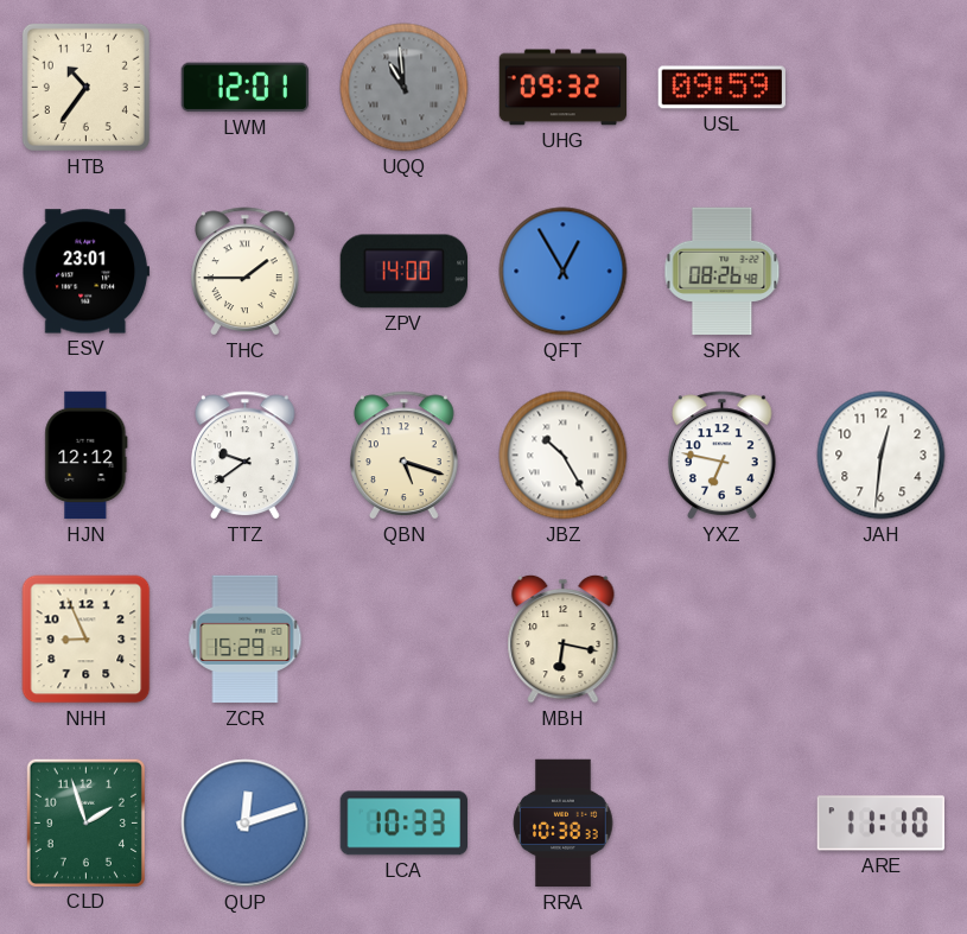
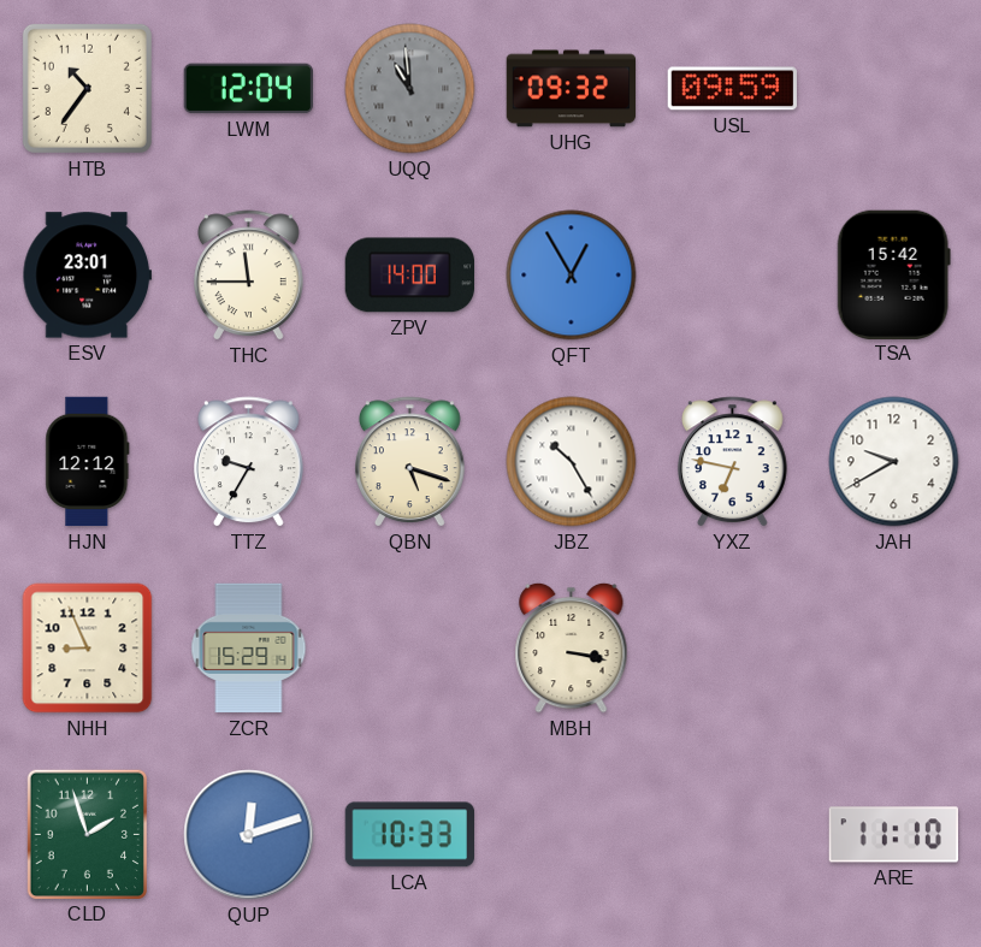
LWM: 12:01 -> 12:04 (248, 89)
THC: 1:45 -> 11:45 (249, 276)
SPK: 08:26 -> none (723, 272)
TSA: none -> 15:42 (893, 274)
TTZ: 9:39 -> 9:35 (249, 462)
JAH: 12:31 -> 9:40 (894, 462)
MBH: 6:17 -> 3:17 (572, 647)
RRA: 10:38 -> none (564, 824)
